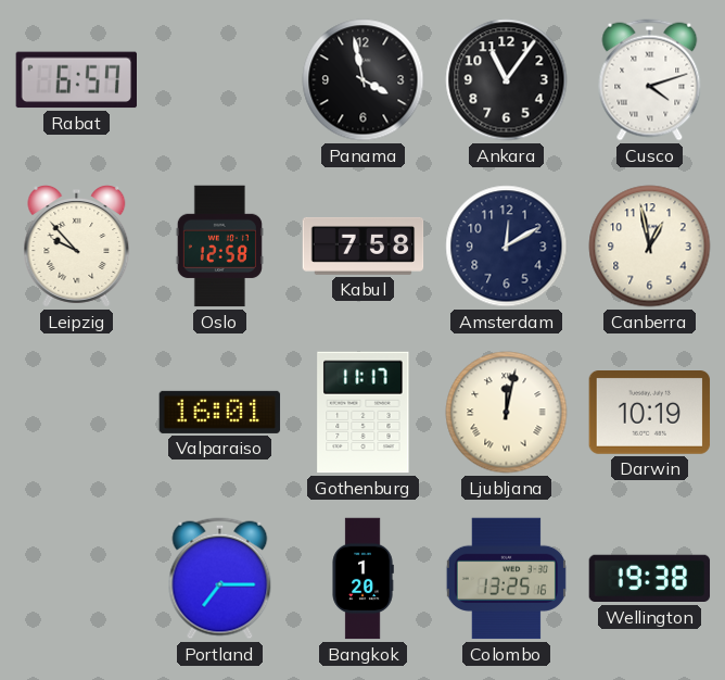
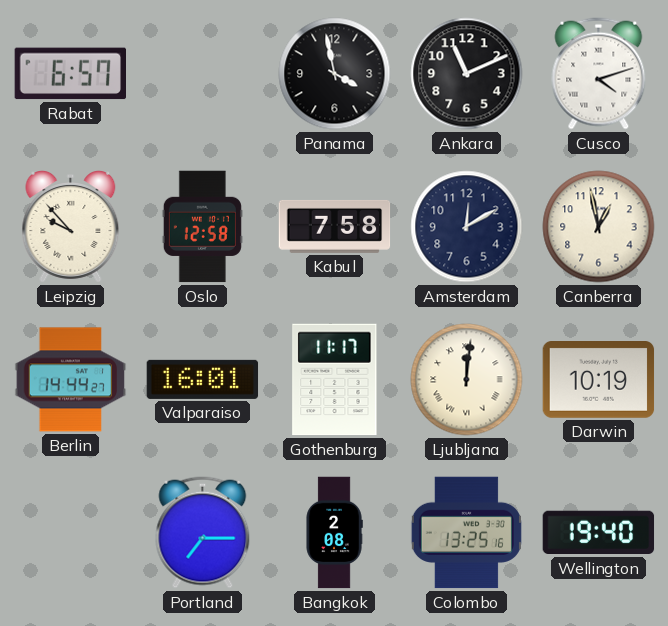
Ankara: 11:06 -> 11:11 (467, 74)
Berlin: none -> 14:44 (71, 380)
Ljubljana: 12:02 -> 12:01 (467, 380)
Bangkok: 1:20 -> 2:08 (334, 533)
Wellington: 19:38 -> 19:40 (599, 533)
